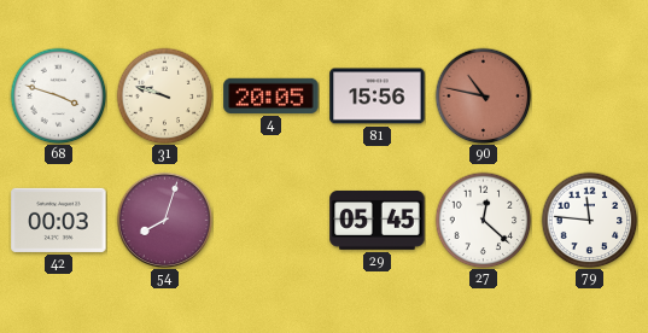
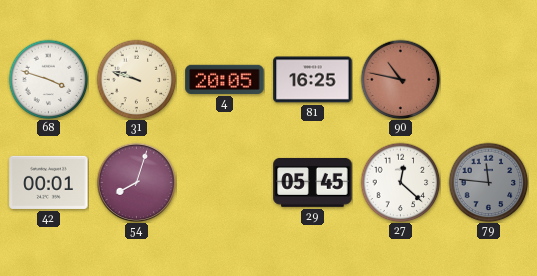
81: 15:56 -> 16:25 (313, 80)
42: 00:03 -> 00:01 (49, 182)
79 dial: white -> grey (488, 182)
